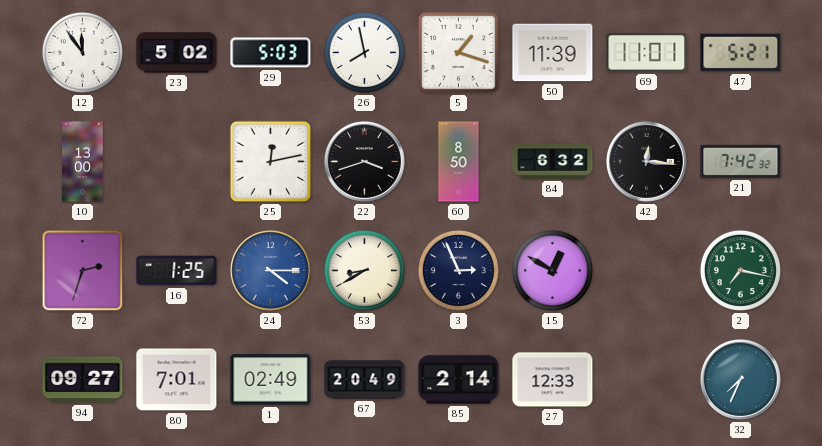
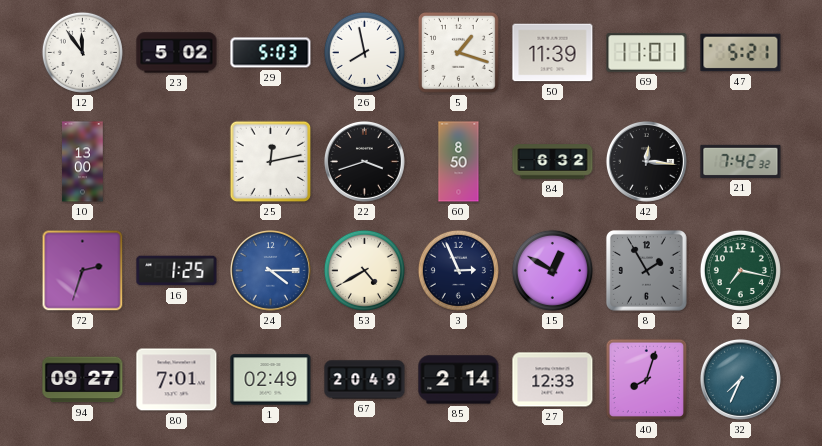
53: 8:40 -> 4:40 (364, 270)
8: none -> 1:55 (646, 270)
40: none -> 8:03 (647, 380)
